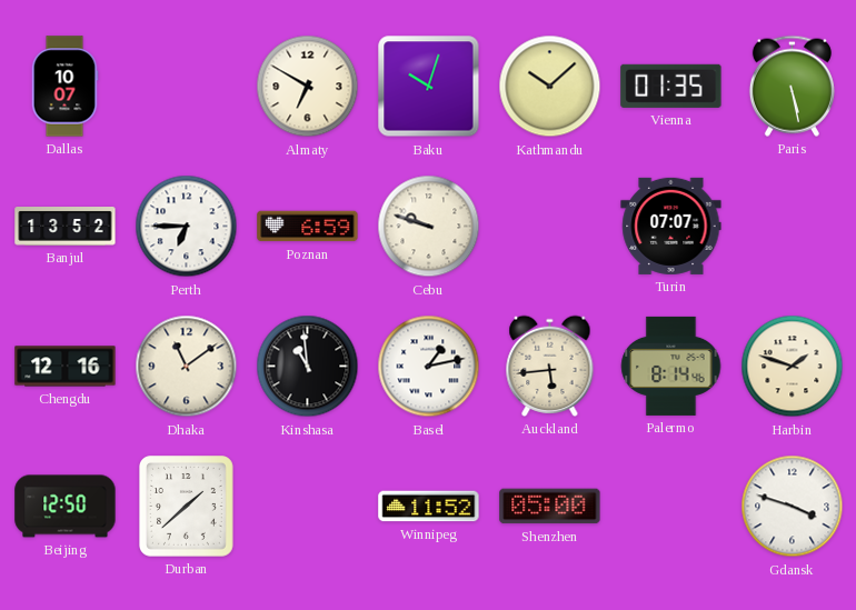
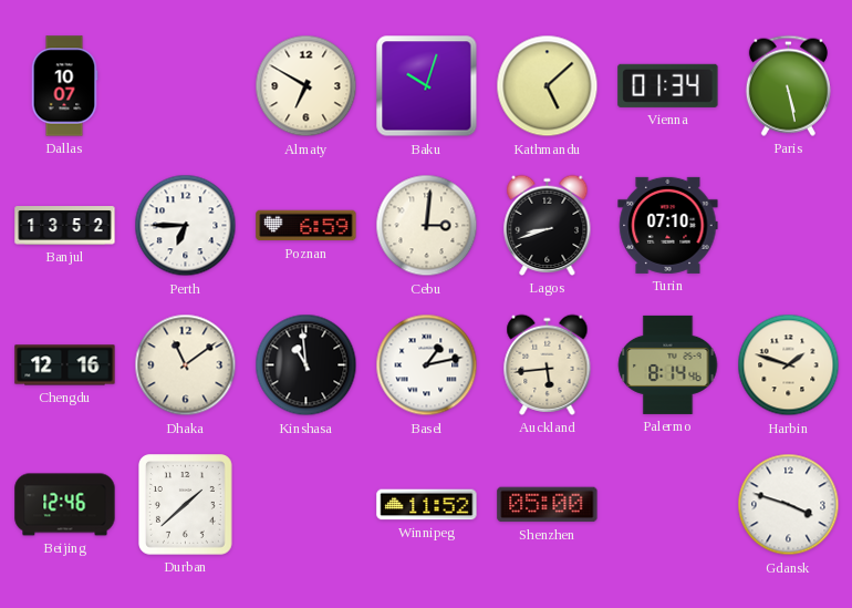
Kathmandu: 10:08 -> 5:08 (548, 86)
Vienna: 01:35 -> 01:34 (668, 85)
Cebu: 9:48 -> 3:01 (427, 226)
Lagos: none -> 8:42 (548, 225)
Turin: 07:07 -> 07:10 (668, 225)
Beijing: 12:50 -> 12:46 (65, 505)
